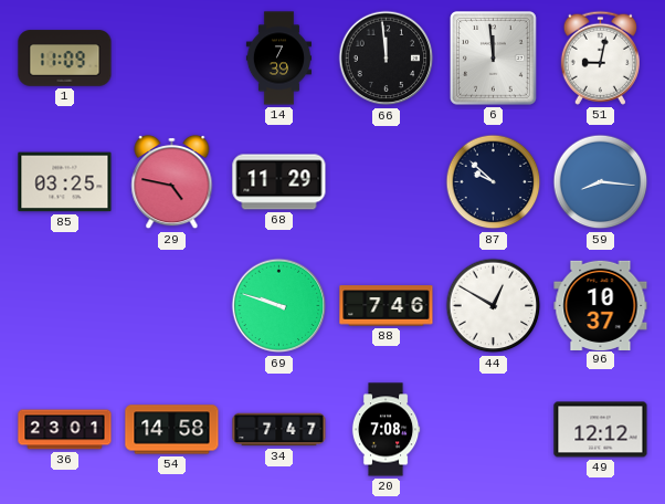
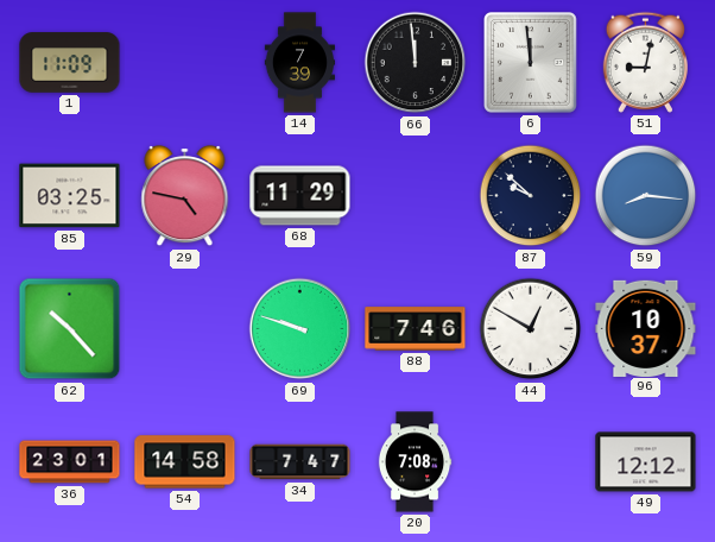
62: none -> 10:23 (70, 329)
